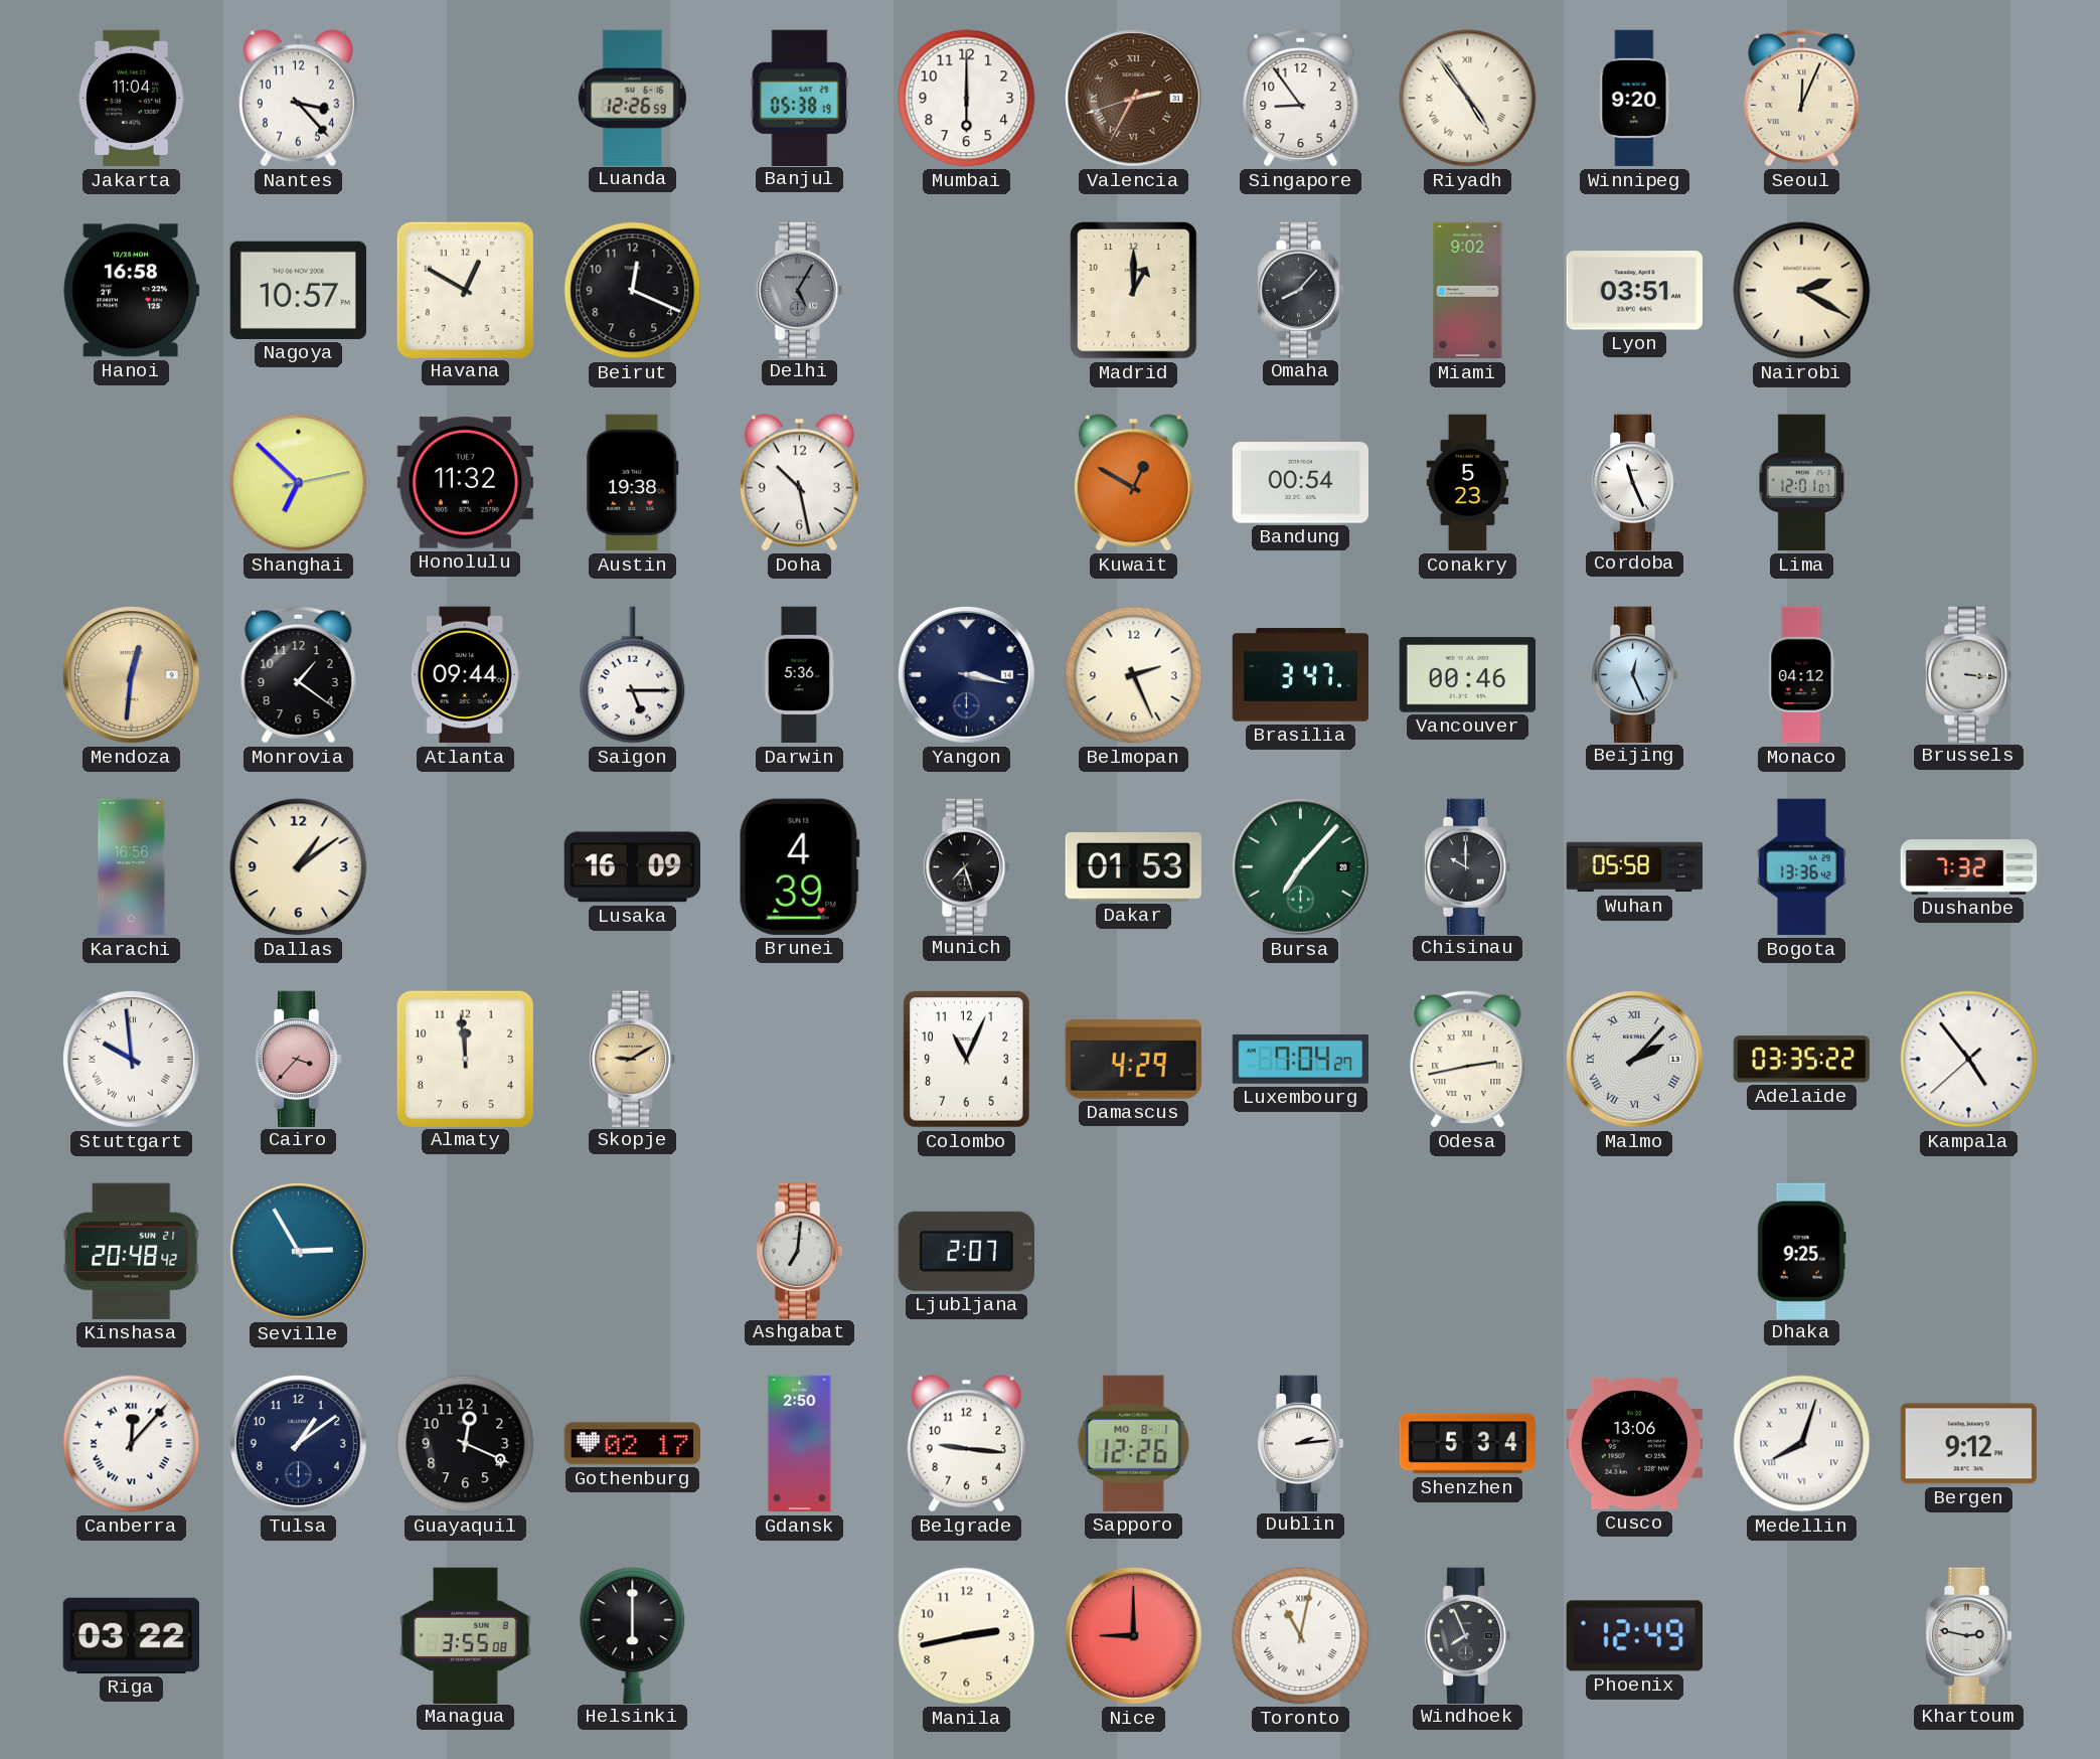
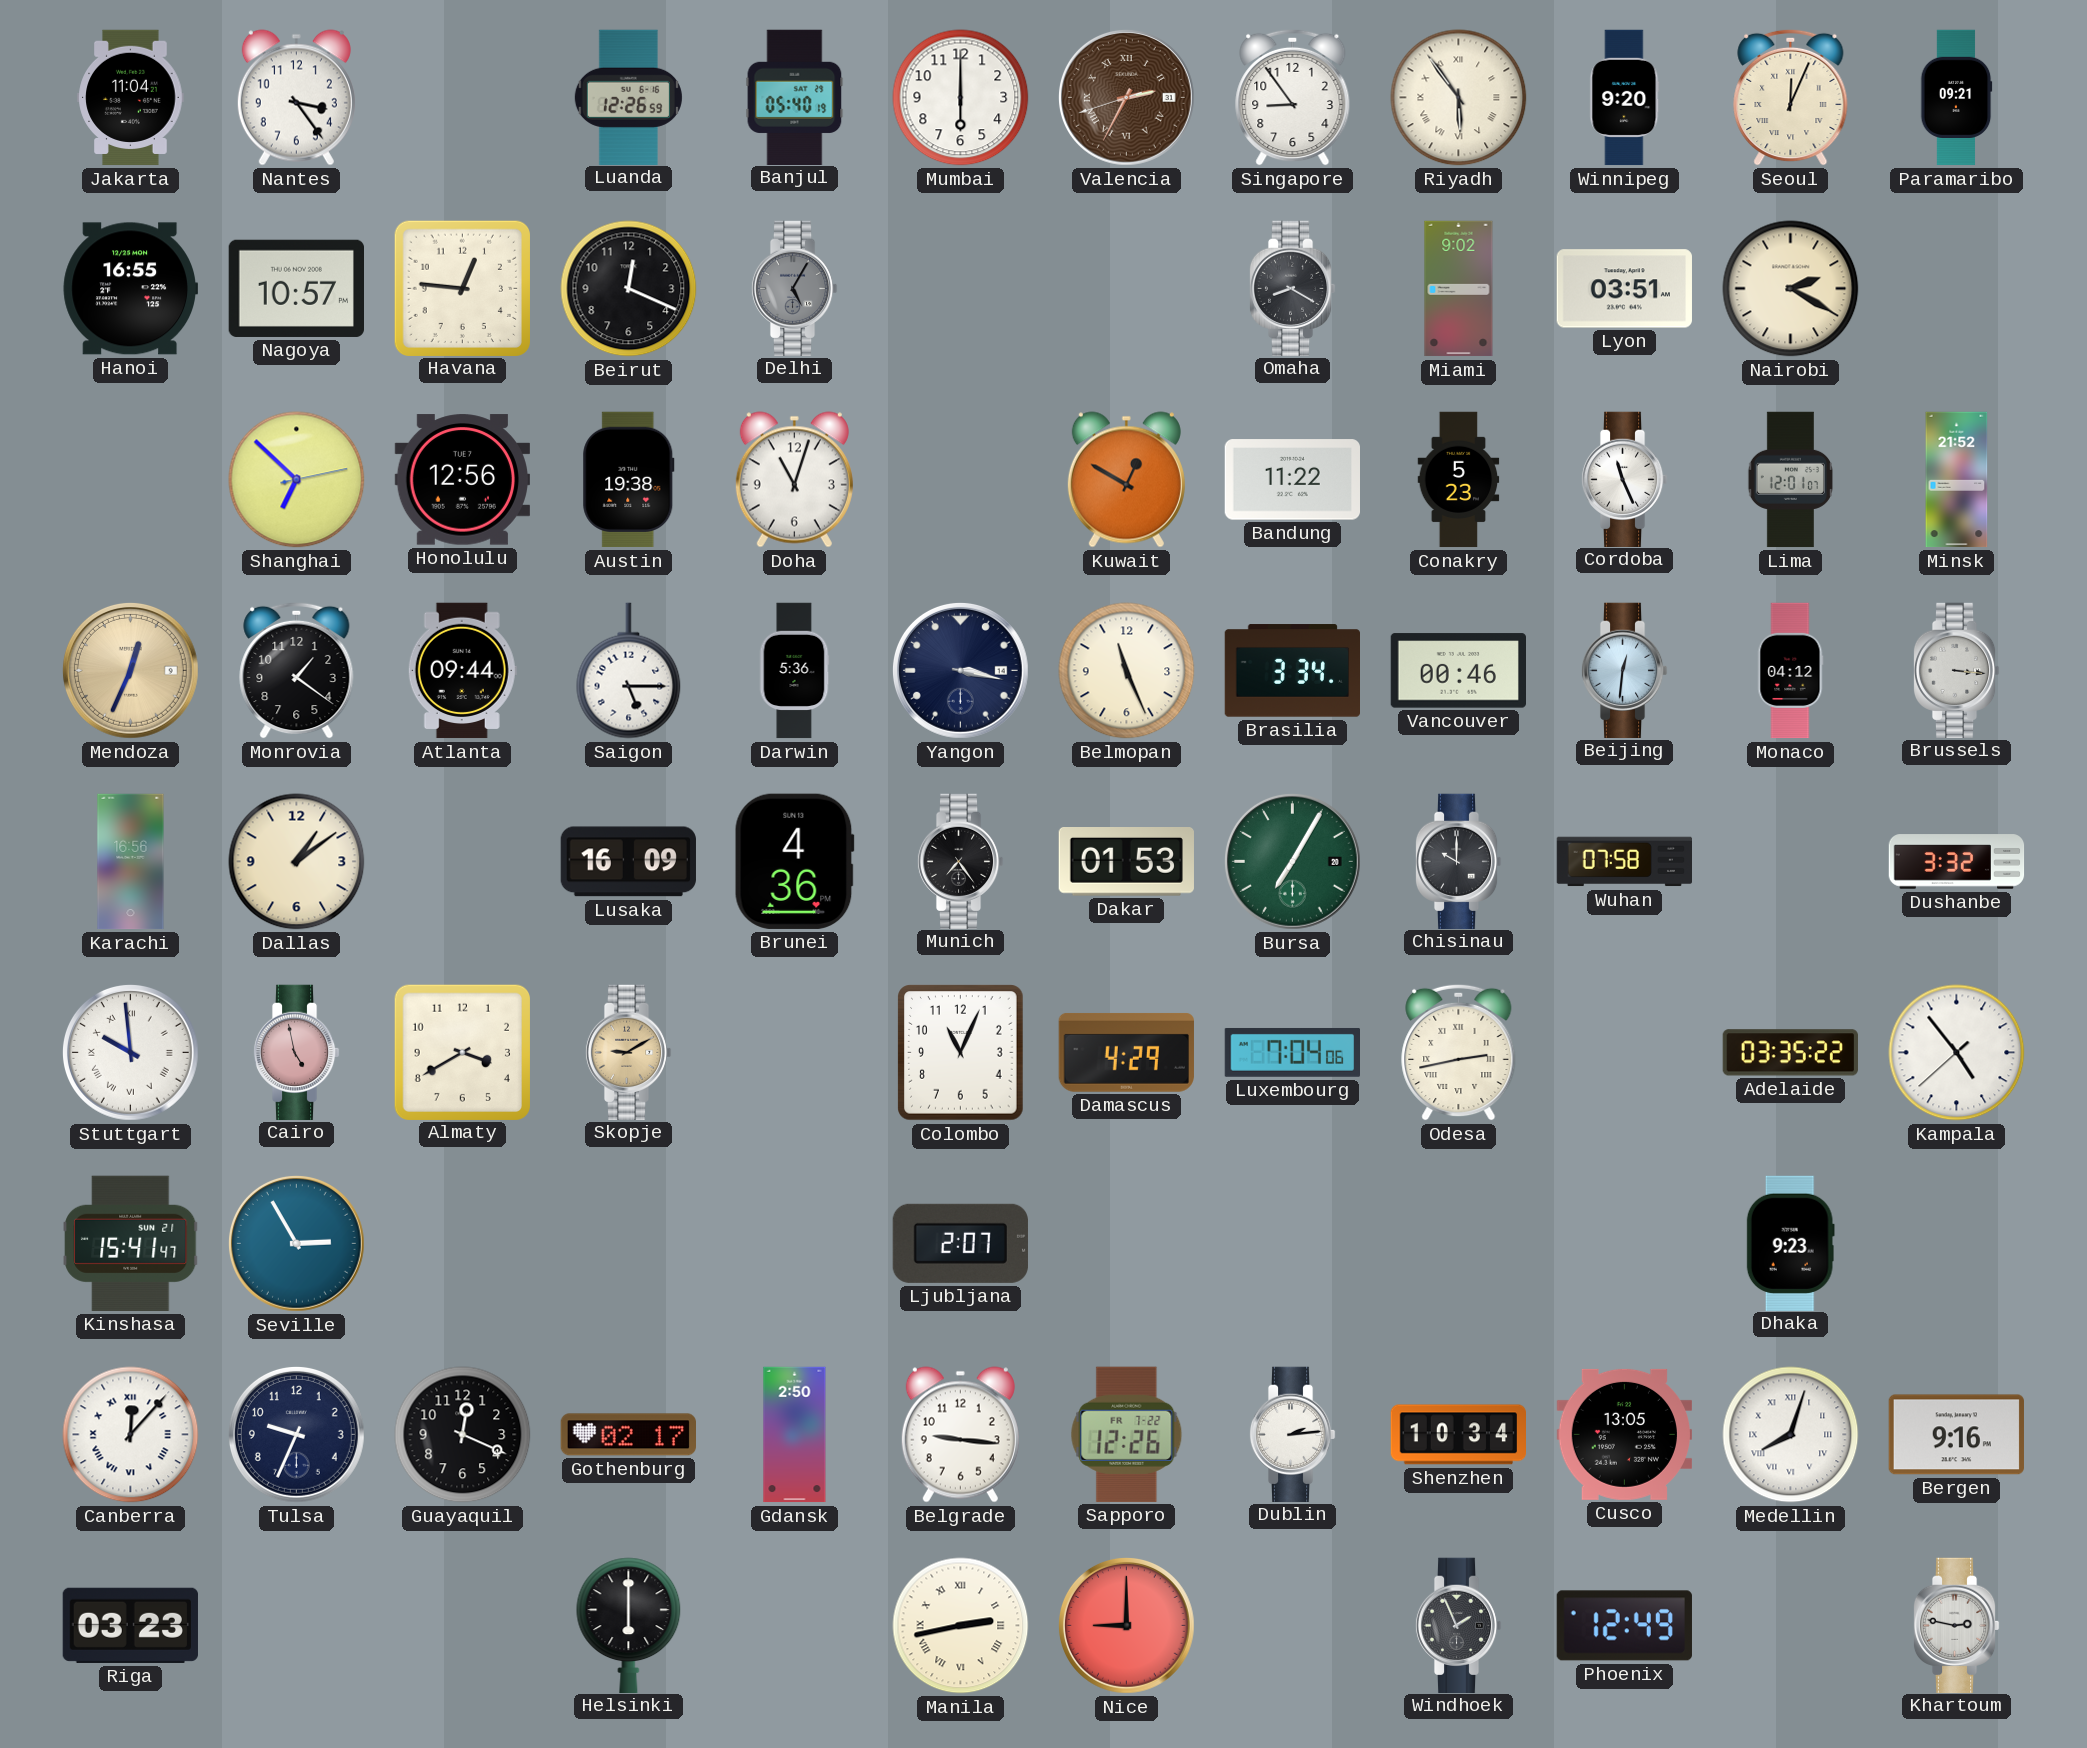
Nantes: 3:23 -> 3:24 (296, 98)
Banjul: 05:38 -> 05:40 (795, 97)
Riyadh: 4:54 -> 5:54 (1459, 98)
Paramaribo: none -> 09:21 (1956, 98)
Hanoi: 16:58 -> 16:55 (130, 289)
Havana: 12:50 -> 12:46 (462, 288)
Madrid: 1:00 -> none (1134, 291)
Omaha: 8:07 -> 8:20 (1292, 288)
Honolulu: 11:32 -> 12:56 (462, 480)
Doha: 10:28 -> 11:03 (794, 480)
Bandung: 00:54 -> 11:22 (1292, 480)
Minsk: none -> 21:52 (1957, 480)
Mendoza: 12:31 -> 12:34 (130, 670)
Belmopan: 2:26 -> 11:26 (1127, 671)
Brasilia: 3:47 -> 3:34 (1292, 671)
Beijing: 12:26 -> 12:31 (1624, 670)
Brunei: 4:39 -> 4:36 (794, 861)
Munich: 7:27 -> 7:24 (960, 861)
Bursa: 7:07 -> 7:05 (1292, 861)
Wuhan: 05:58 -> 07:58 (1624, 862)
Bogota: 13:36 -> none (1801, 867)
Dushanbe: 7:32 -> 3:32 (1957, 862)
Cairo: 3:37 -> 4:58 (296, 1052)
Almaty: 11:59 -> 3:40 (462, 1052)
Luxembourg: 7:04:27 -> 7:04:06 (1292, 1052)
Malmo: 2:07 -> none (1634, 1059)
Kinshasa: 20:48 -> 15:41 (131, 1243)
Ashgabat: 7:01 -> none (799, 1251)
Dhaka: 9:25 -> 9:23 (1790, 1243)
Tulsa: 1:09 -> 9:34 (296, 1434)
Sapporo date: MO 8-1 -> FR 7-22 (1127, 1434)
Shenzhen: 5:34 -> 10:34 (1458, 1435)
Cusco: 13:06 -> 13:05 (1624, 1434)
Bergen: 9:12 -> 9:16 (1956, 1435)
Riga: 03:22 -> 03:23 (130, 1625)
Managua: 3:55 -> none (465, 1635)
Manila numerals: Arabic -> Roman (961, 1626)
Toronto: 11:02 -> none (1301, 1636)
Windhoek: 7:56 -> 1:56 (1458, 1625)
